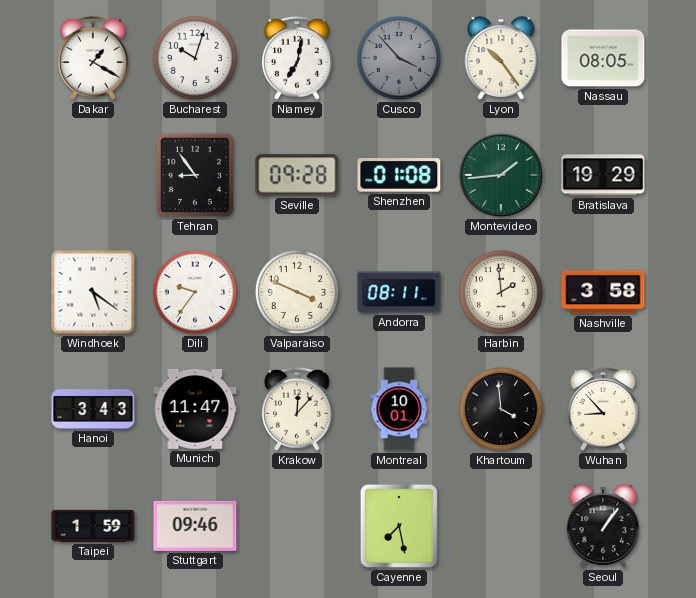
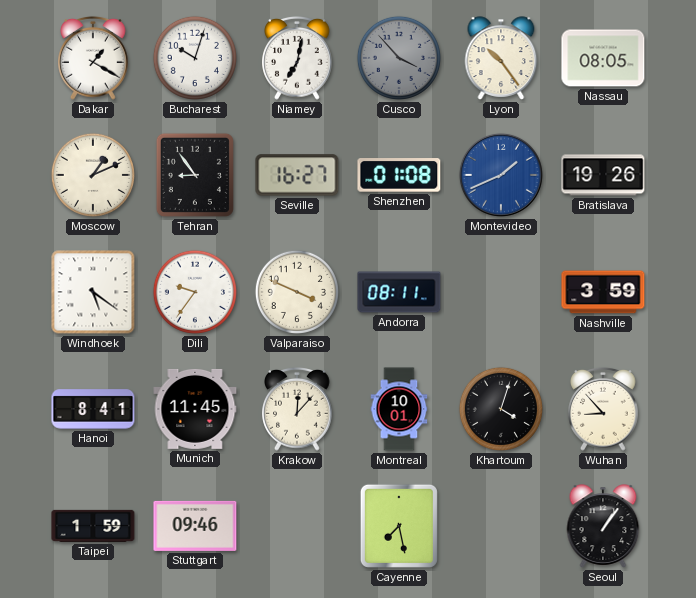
Moscow: none -> 1:11 (93, 175)
Seville: 09:28 -> 16:27 (297, 175)
Montevideo: 1:44 -> 1:41 (501, 175)
Montevideo dial: green -> blue (501, 175)
Bratislava: 19:29 -> 19:26 (603, 175)
Harbin: 1:59 -> none (501, 292)
Nashville: 3:58 -> 3:59 (603, 292)
Hanoi: 3:43 -> 8:41 (93, 409)
Munich: 11:47 -> 11:45 (195, 409)
Khartoum: 3:59 -> 4:03 (501, 409)
